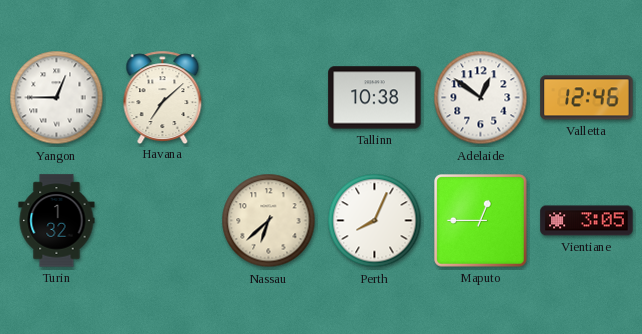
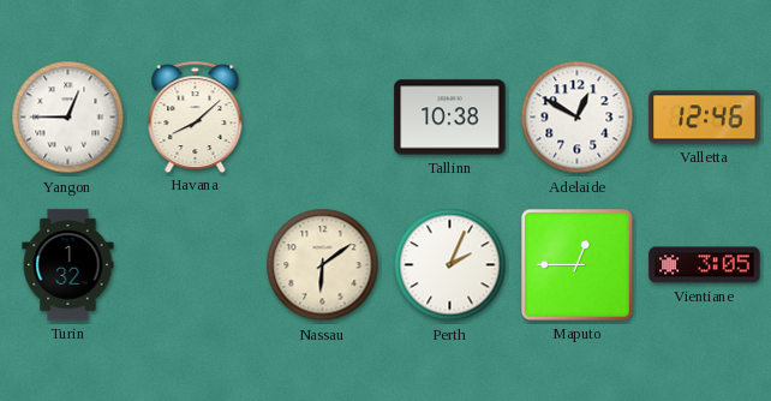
Havana: 7:08 -> 8:08 (196, 116)
Adelaide: 12:51 -> 12:50 (578, 118)
Nassau: 6:38 -> 6:09 (323, 265)
Perth: 8:04 -> 2:04 (450, 265)
